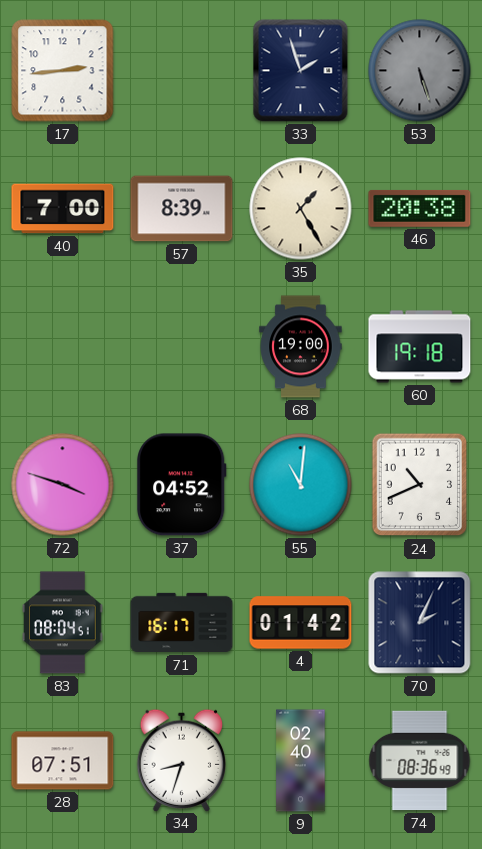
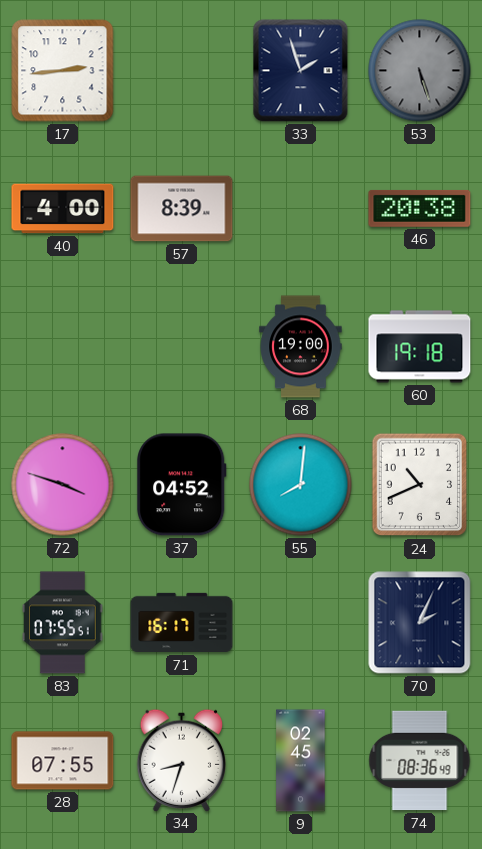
40: 7:00 -> 4:00 (63, 209)
35: 1:25 -> none (301, 209)
55: 11:01 -> 8:01 (301, 485)
83: 08:04 -> 07:55 (63, 623)
4: 01:42 -> none (301, 623)
28: 07:51 -> 07:55 (63, 761)
9: 02:40 -> 02:45 (301, 761)
